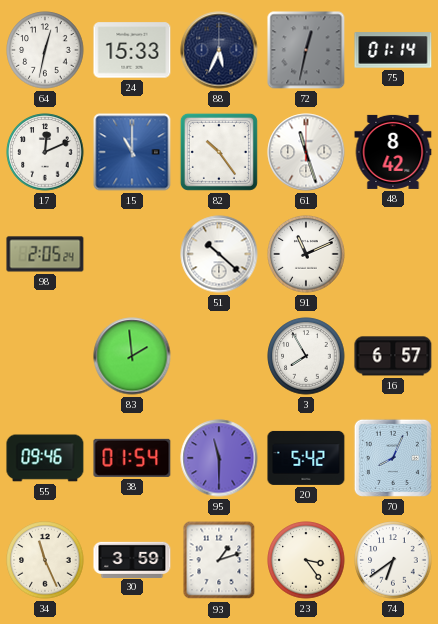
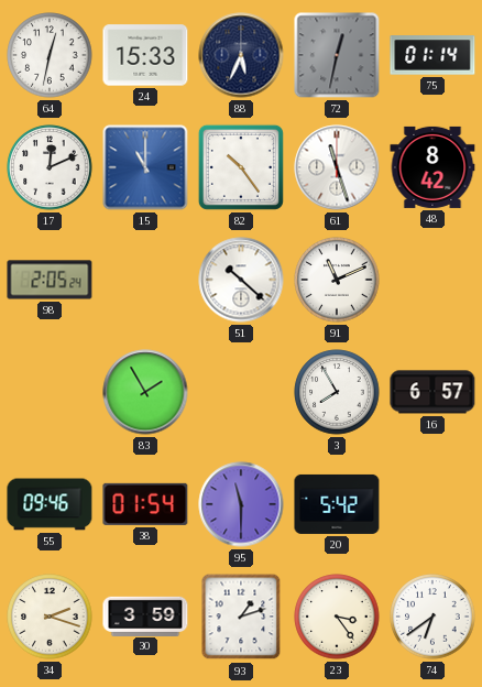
83: 1:59 -> 1:55 (145, 392)
70: 8:04 -> none (393, 458)
34: 11:26 -> 2:18 (50, 617)
